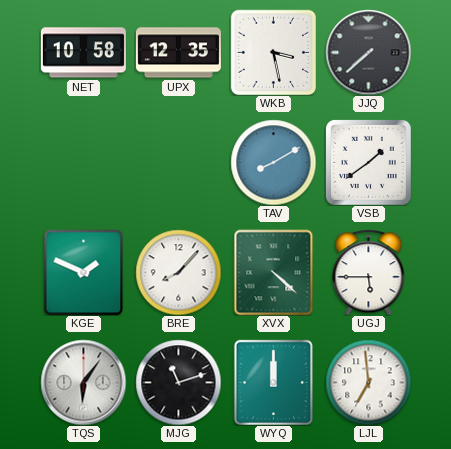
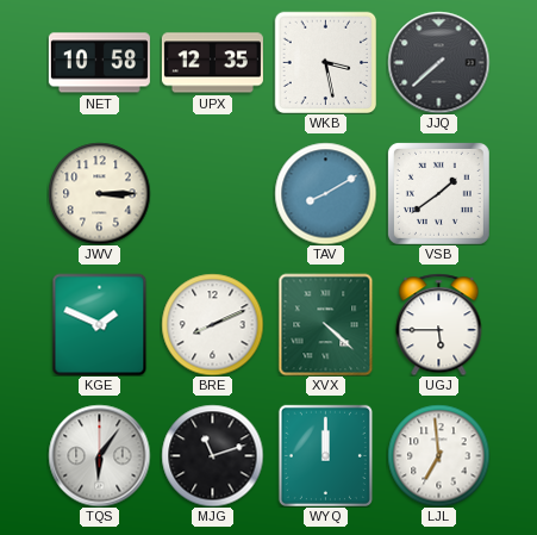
JWV: none -> 3:15 (99, 193)
BRE: 8:07 -> 8:11 (212, 324)
